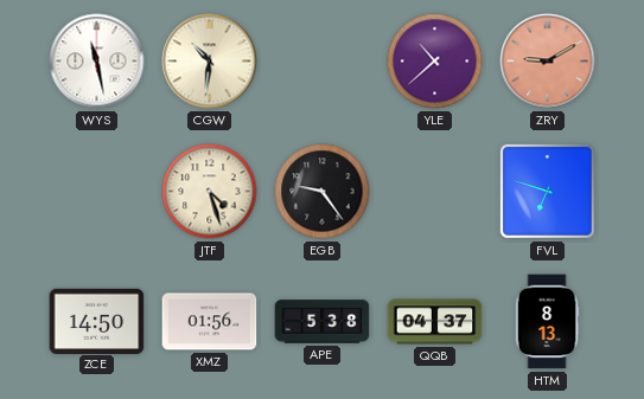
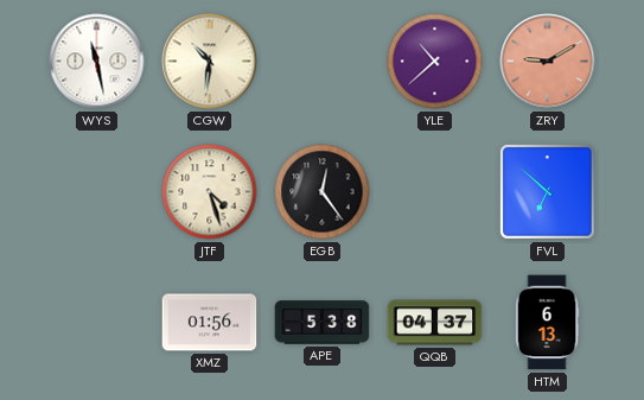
EGB: 9:24 -> 12:24 (323, 192)
FVL: 6:48 -> 6:52 (547, 191)
ZCE: 14:50 -> none (97, 321)
HTM: 8:13 -> 6:13 (547, 323)
